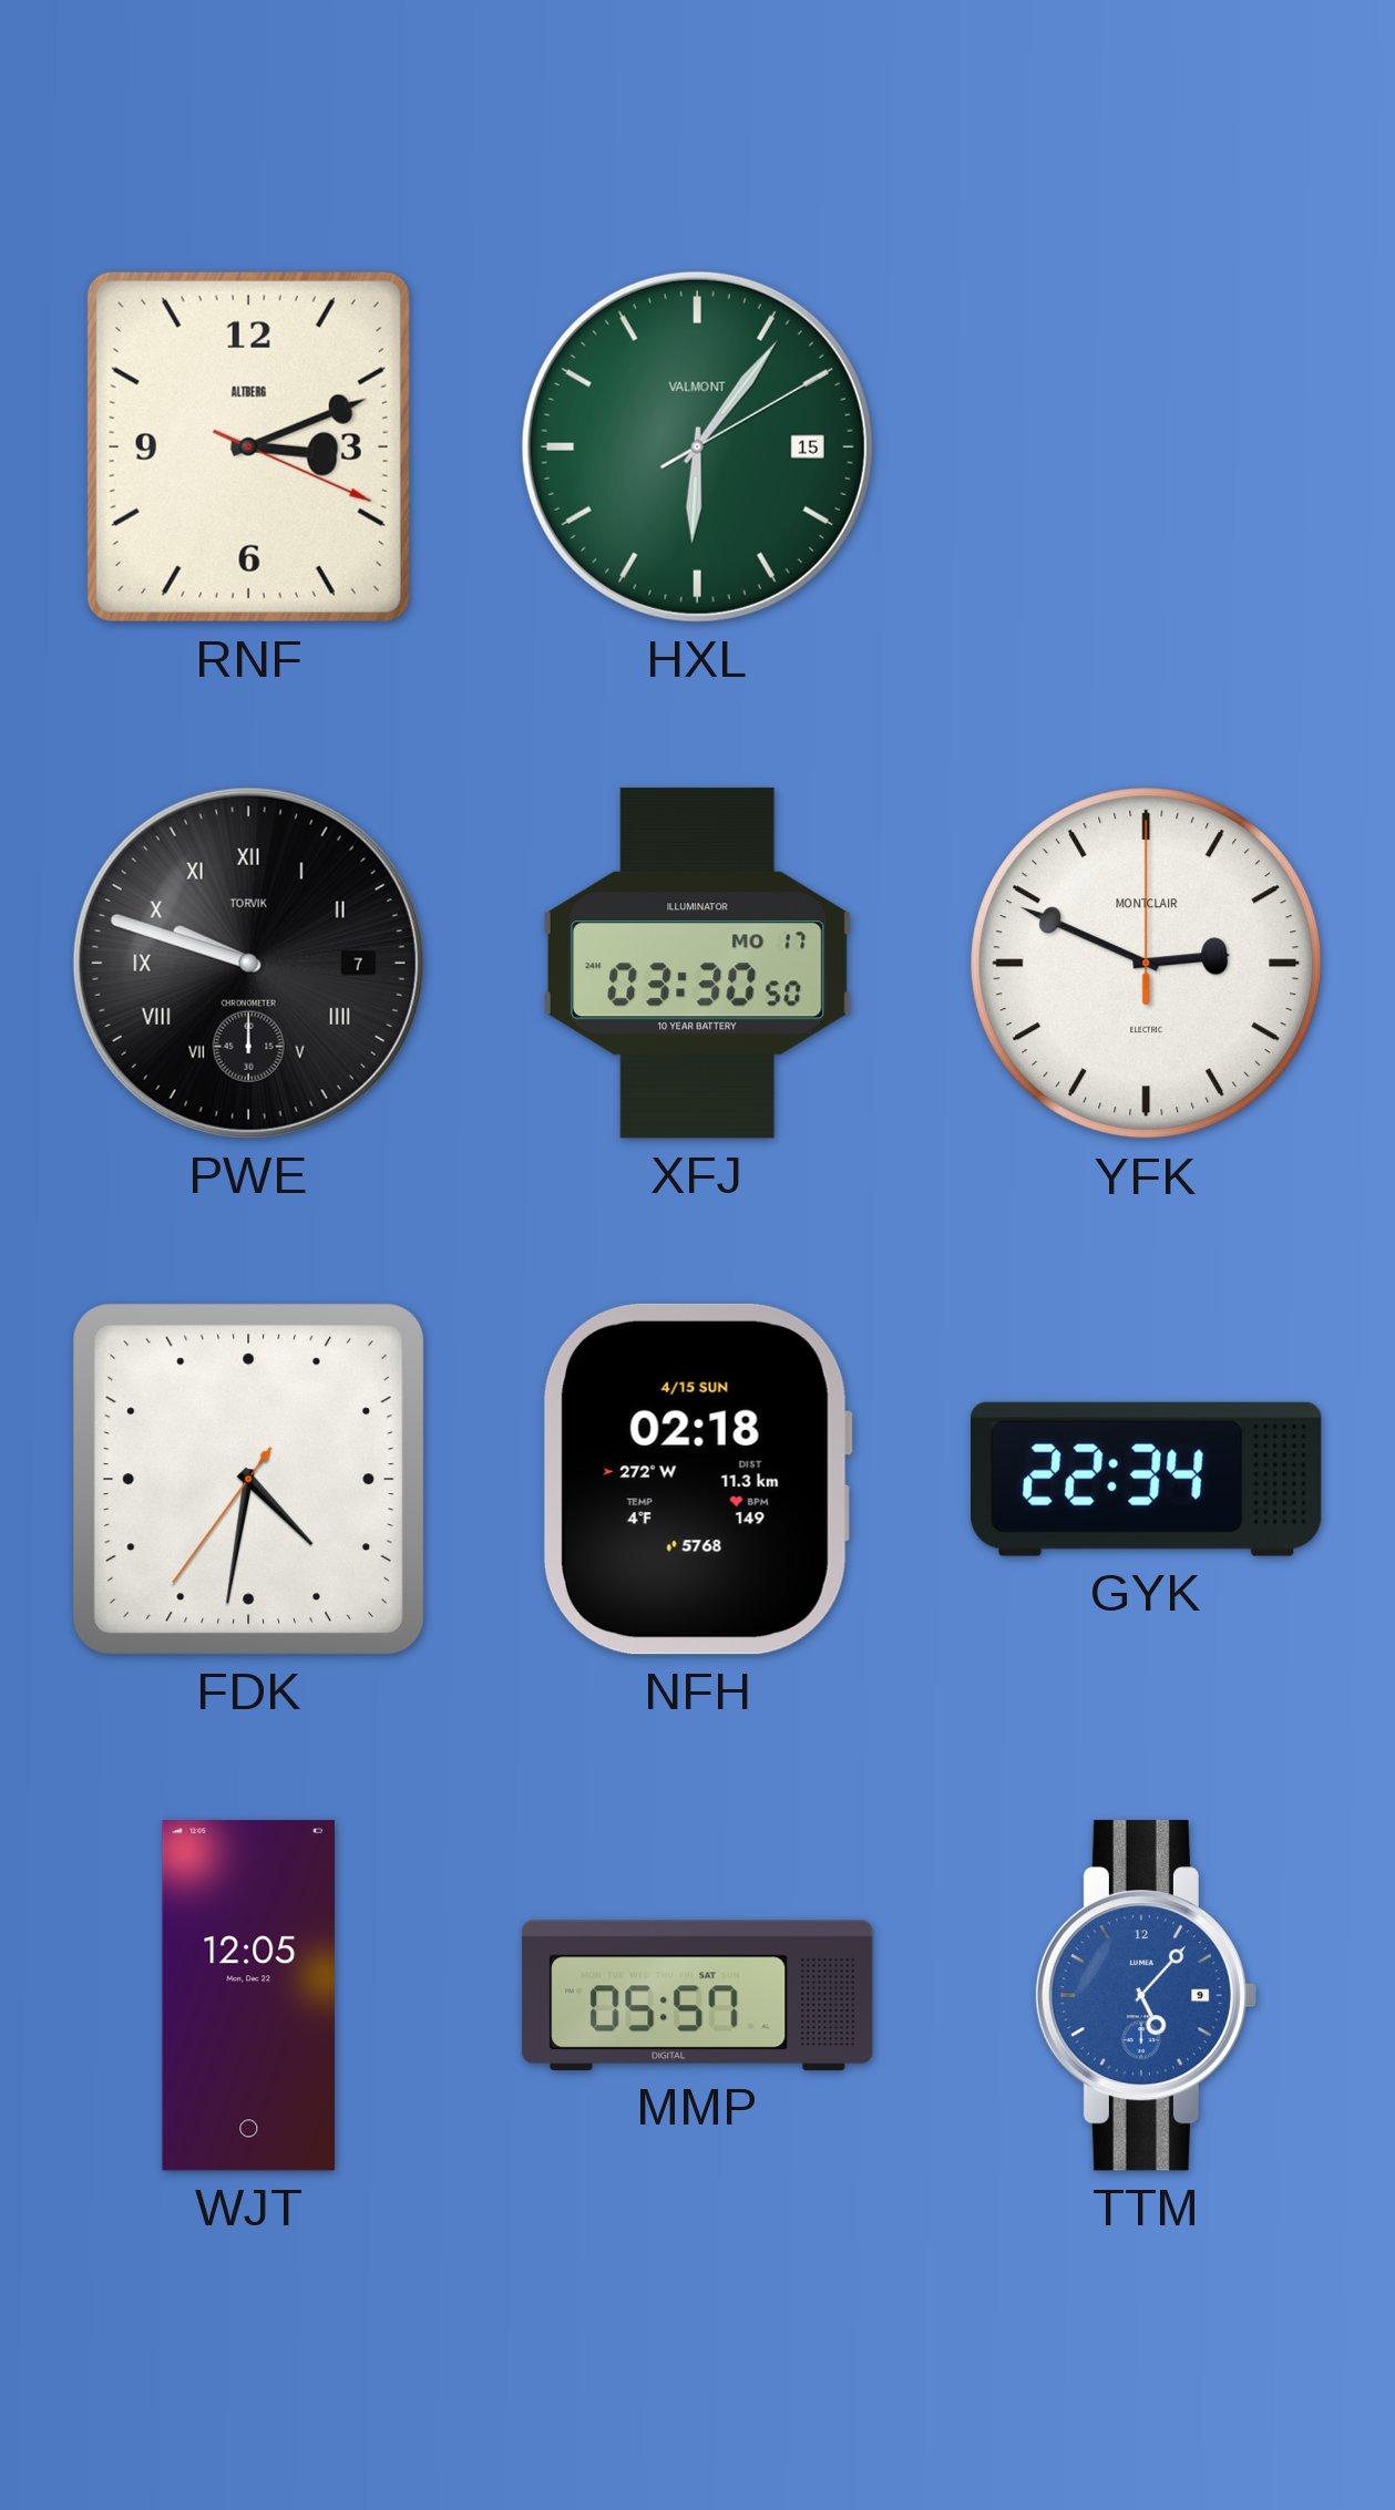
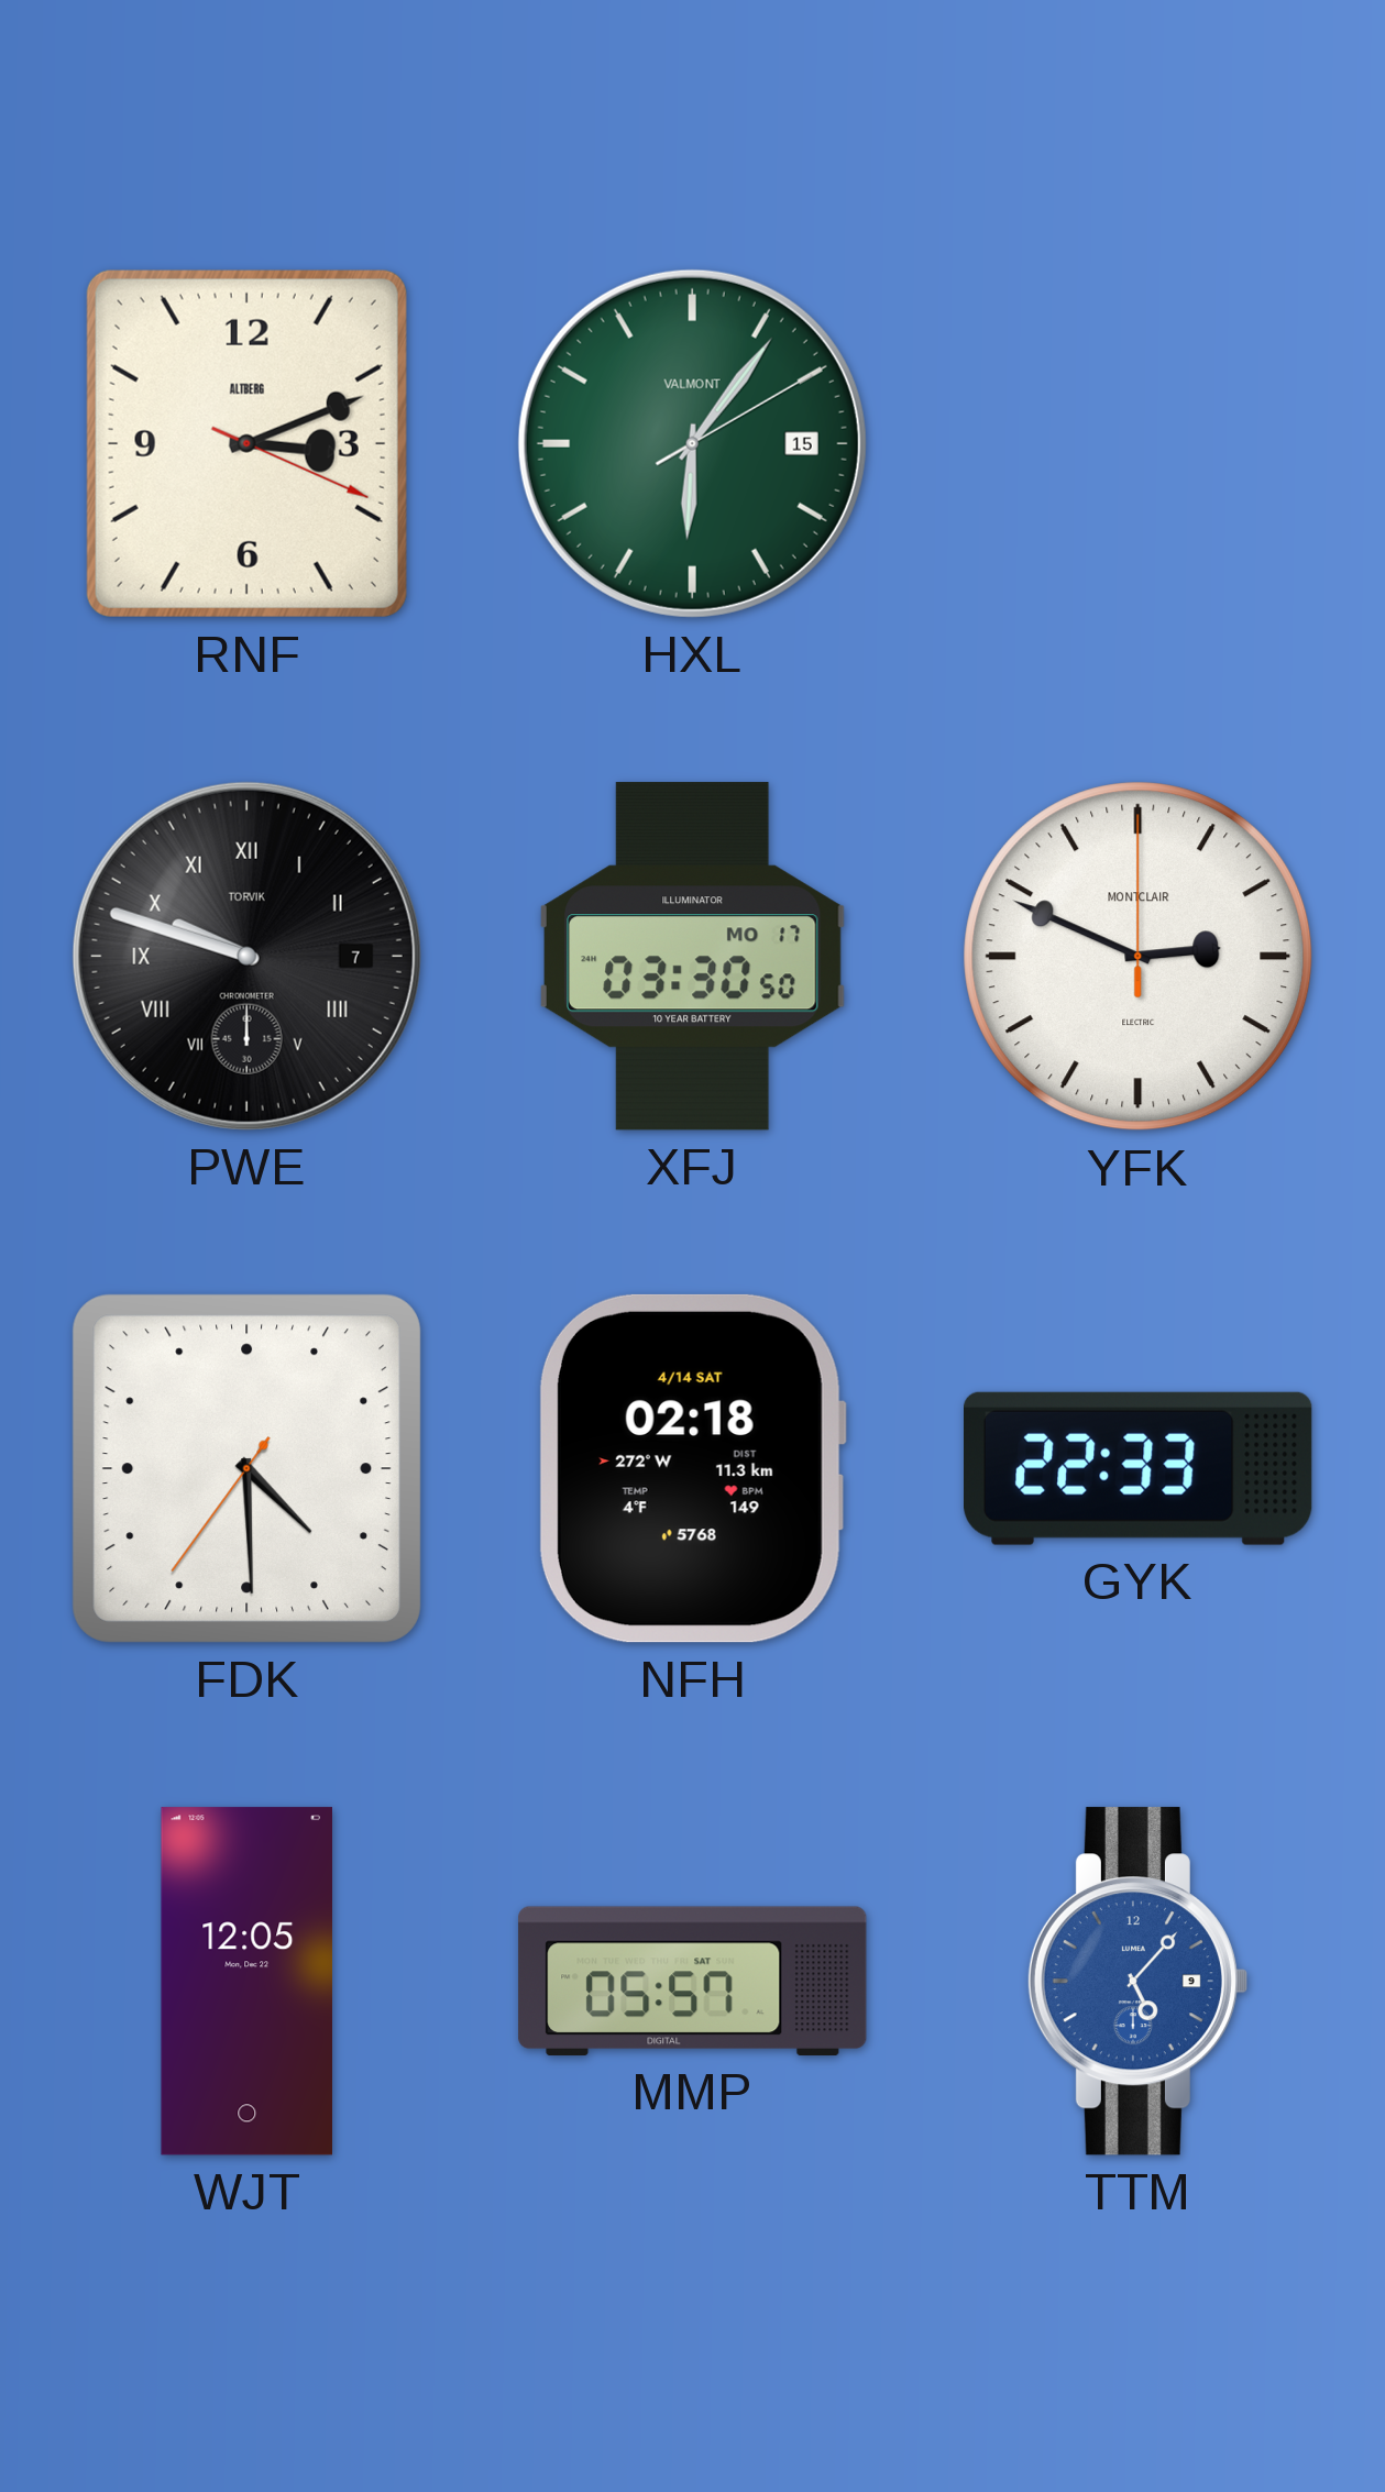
FDK: 4:31 -> 4:29 (246, 1468)
NFH date: 4/15 SUN -> 4/14 SAT (692, 1468)
GYK: 22:34 -> 22:33 (1139, 1468)
